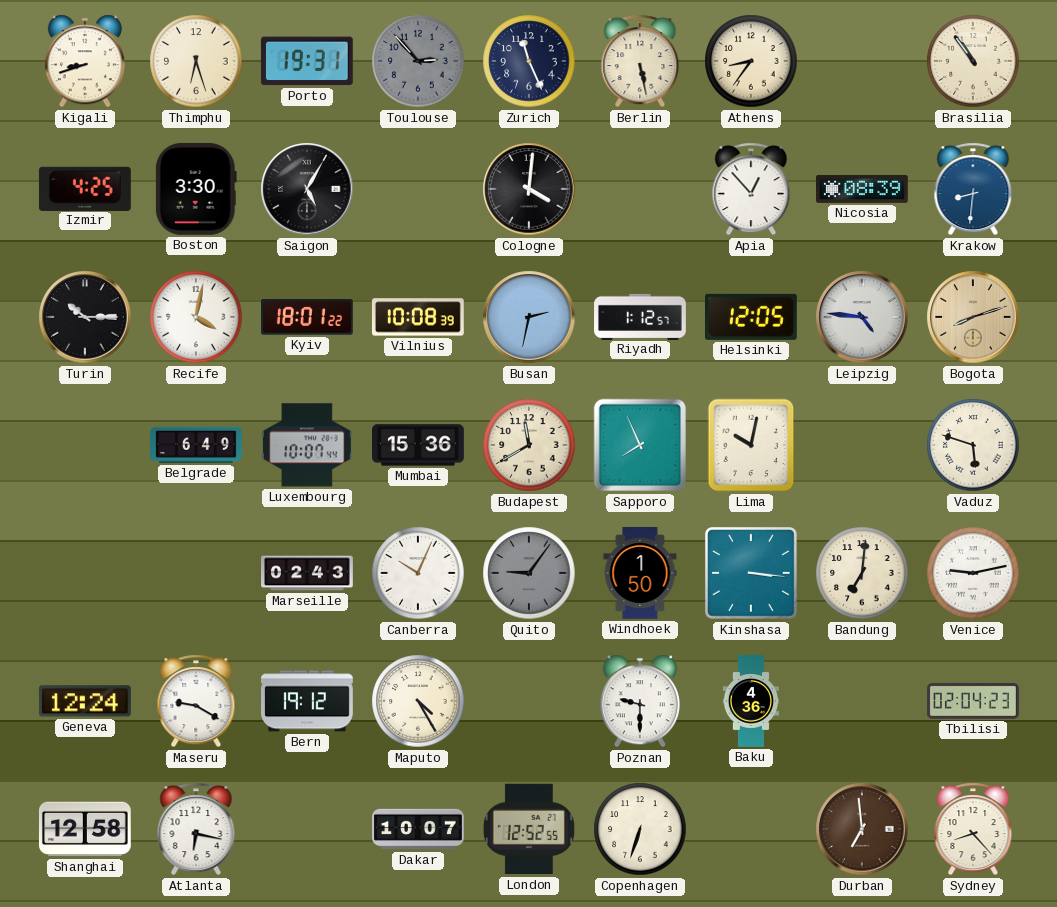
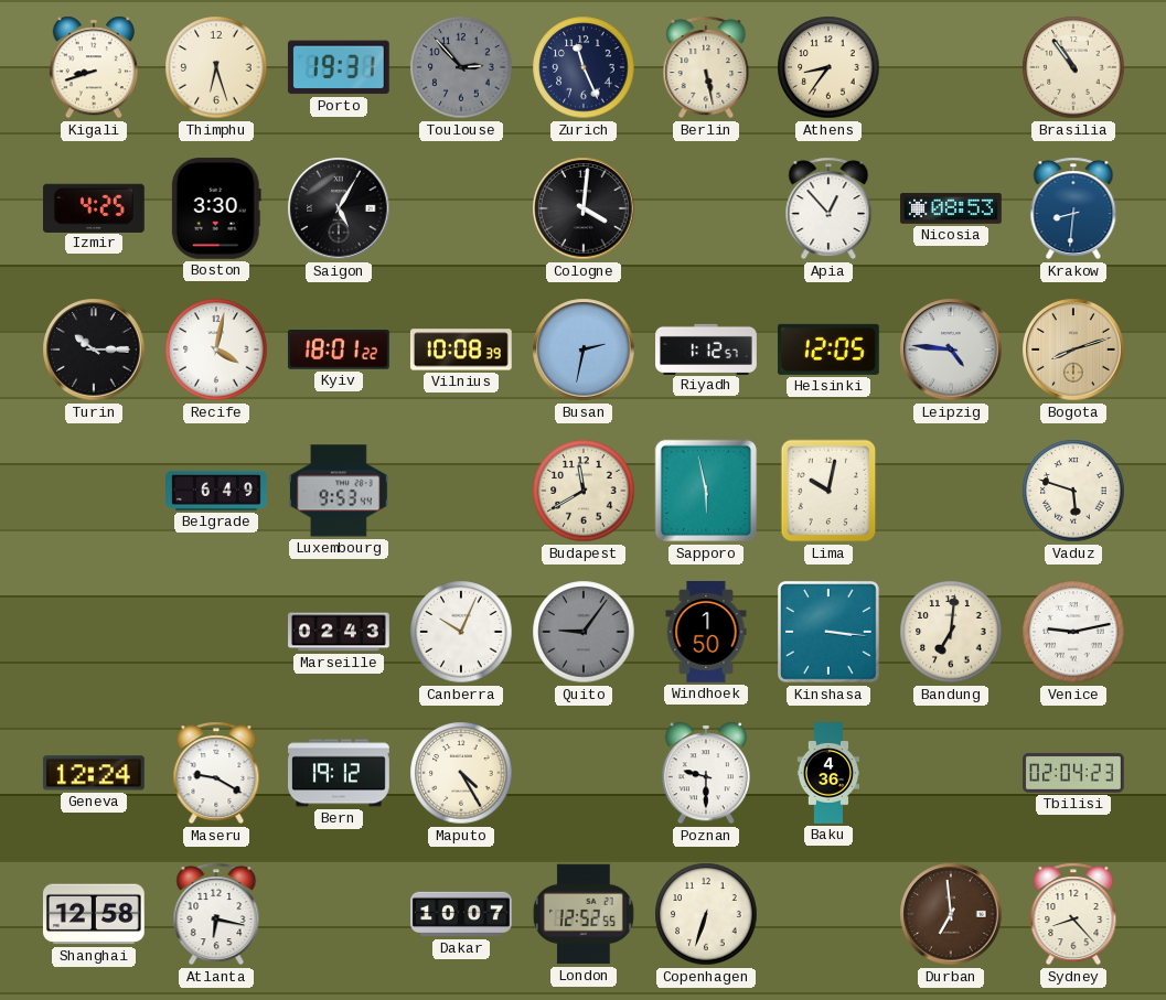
Nicosia: 08:39 -> 08:53 (952, 208)
Luxembourg: 10:07 -> 9:53 (339, 491)
Mumbai: 15:36 -> none (419, 445)
Sapporo: 7:56 -> 5:58 (706, 491)
